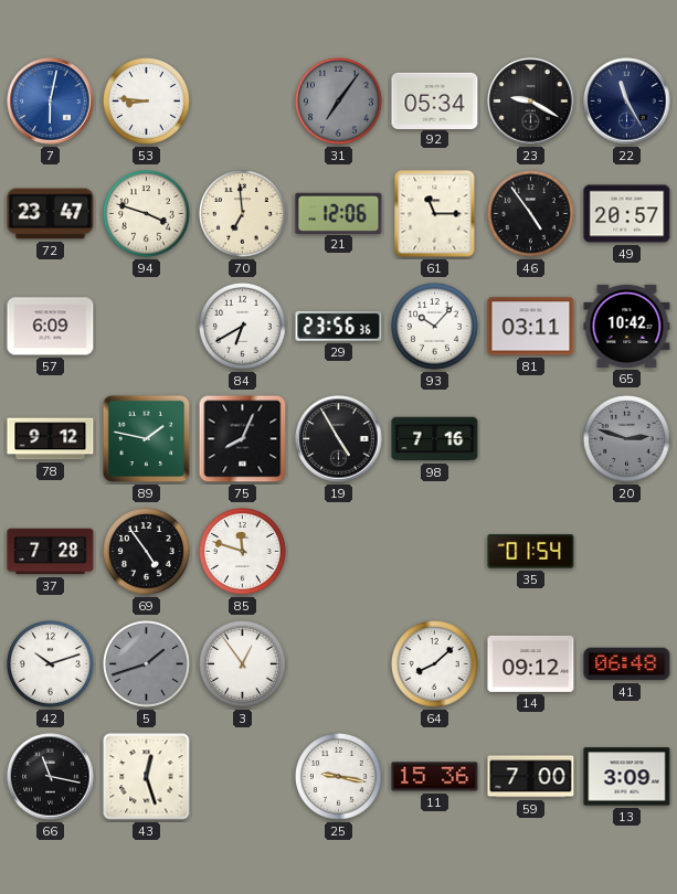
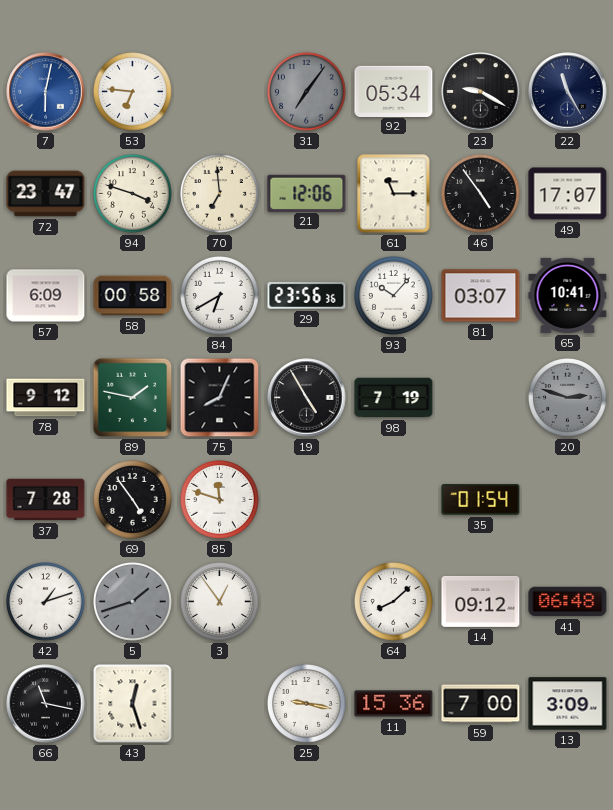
53: 8:46 -> 6:46 (133, 92)
49: 20:57 -> 17:07 (568, 194)
58: none -> 00:58 (133, 296)
81: 03:11 -> 03:07 (481, 296)
65: 10:42 -> 10:41 (568, 295)
98: 7:16 -> 7:19 (394, 398)
42: 10:12 -> 1:12 (46, 602)
